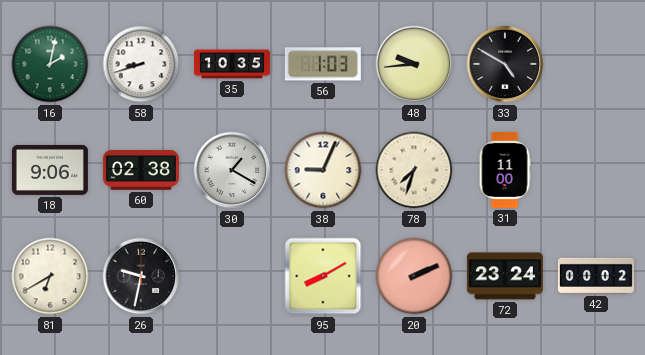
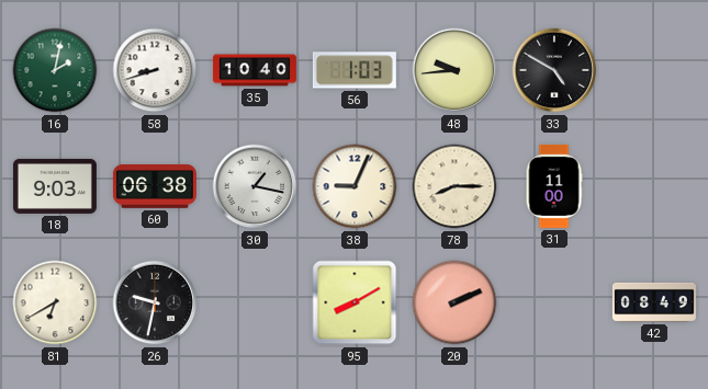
35: 10:35 -> 10:40 (255, 70)
18: 9:06 -> 9:03 (55, 186)
60: 02:38 -> 06:38 (155, 186)
30: 1:20 -> 1:17 (255, 186)
78: 7:33 -> 8:15 (454, 186)
72: 23:24 -> none (505, 276)
42: 00:02 -> 08:49 (654, 302)
